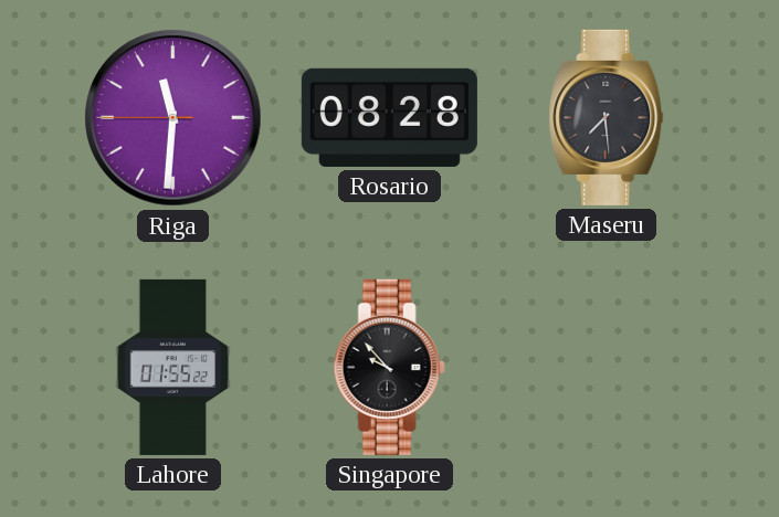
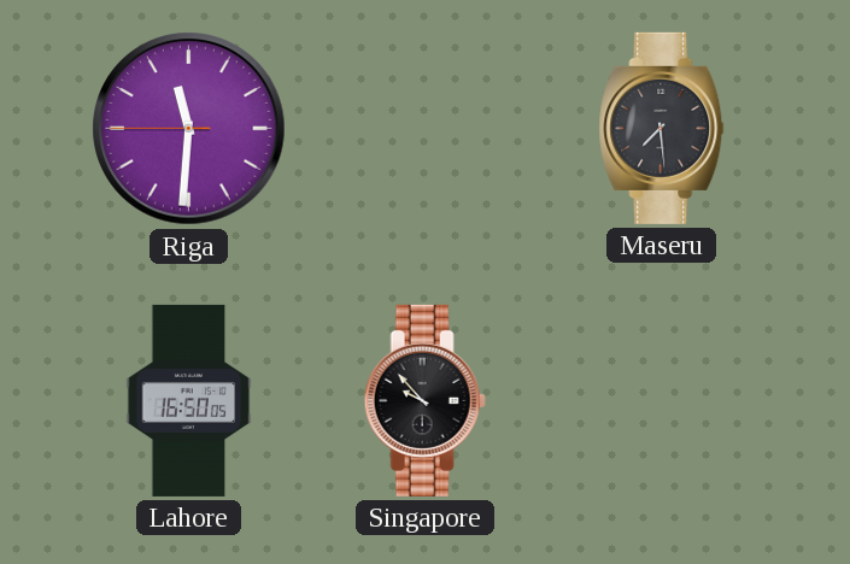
Rosario: 08:28 -> none (389, 117)
Lahore: 01:55 -> 16:50 (189, 400)
